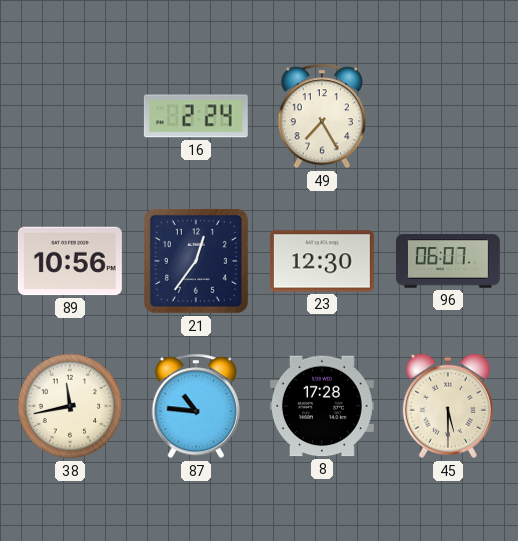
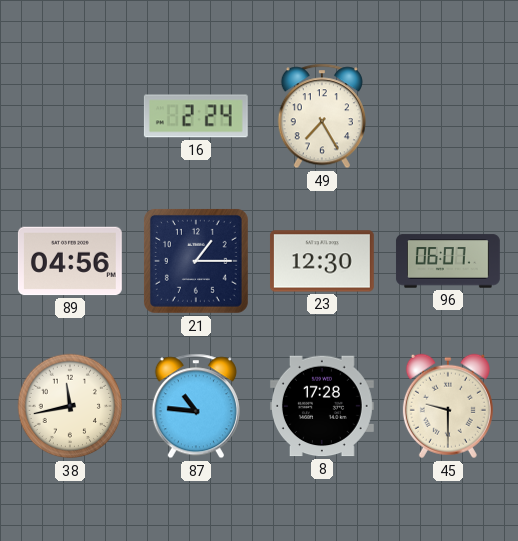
89: 10:56 -> 04:56 (70, 261)
21: 12:36 -> 1:15 (196, 261)
45: 5:30 -> 9:30 (448, 406)
